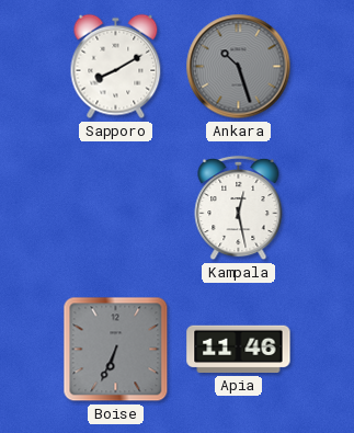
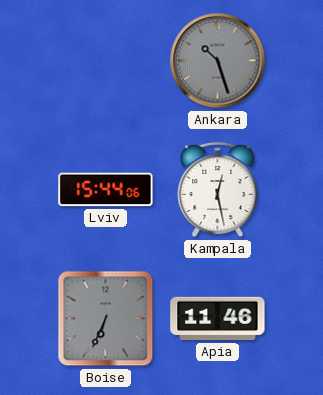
Sapporo: 8:10 -> none (116, 67)
Lviv: none -> 15:44 (106, 190)
